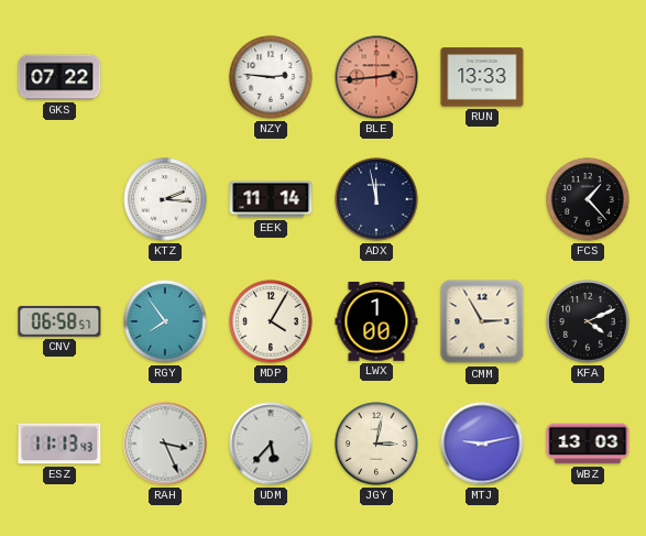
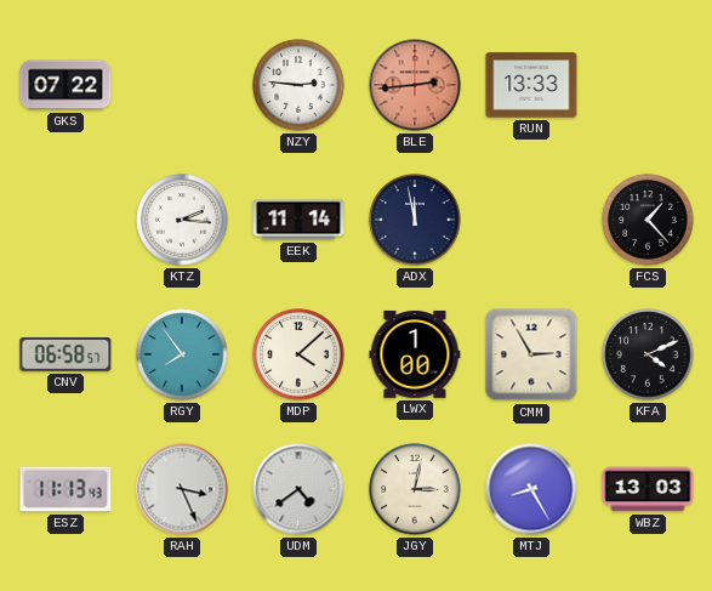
MDP: 4:05 -> 4:08 (298, 354)
UDM: 5:37 -> 4:39 (298, 489)
MTJ: 9:13 -> 8:25 (531, 489)
